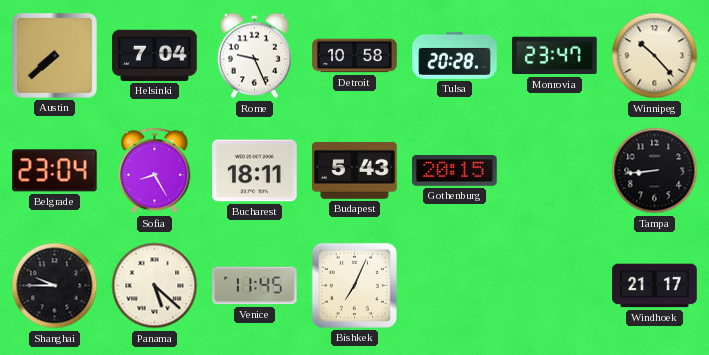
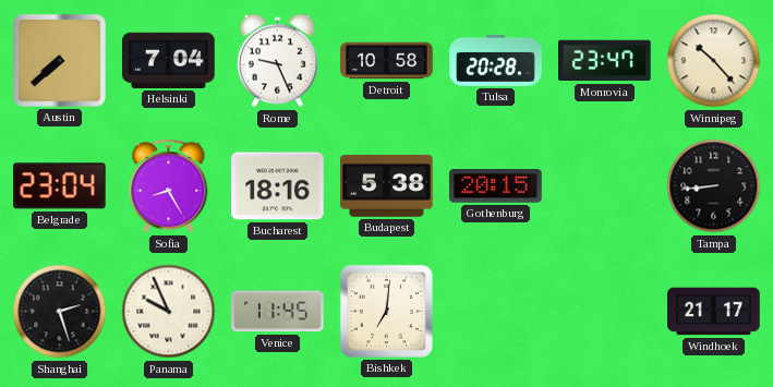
Bucharest: 18:11 -> 18:16 (278, 186)
Budapest: 5:43 -> 5:38 (387, 186)
Shanghai: 9:45 -> 2:27 (60, 312)
Panama: 5:22 -> 9:56 (169, 312)
Bishkek: 7:04 -> 7:01 (386, 311)
